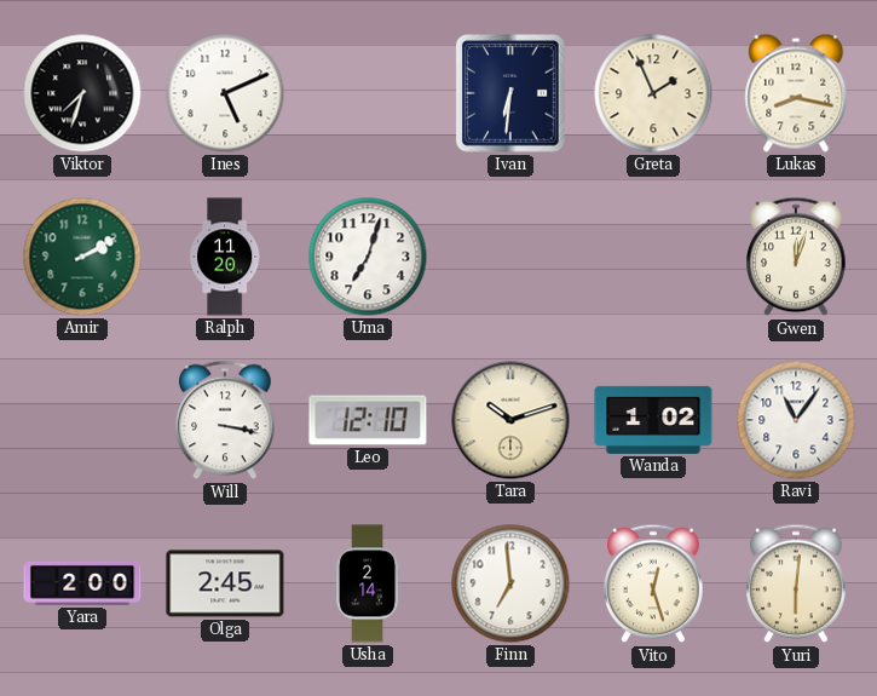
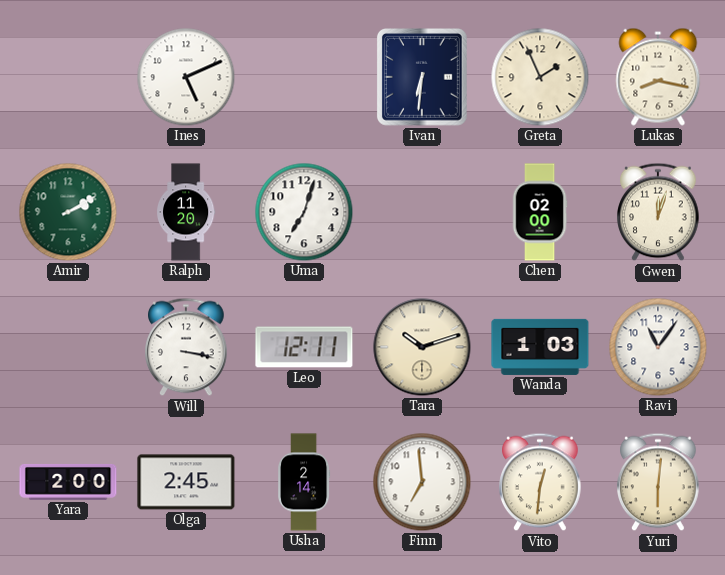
Viktor: 7:33 -> none (82, 93)
Chen: none -> 02:00 (540, 212)
Leo: 12:10 -> 12:11 (304, 347)
Wanda: 1:02 -> 1:03 (540, 347)
Vito: 12:27 -> 12:31 (540, 482)
